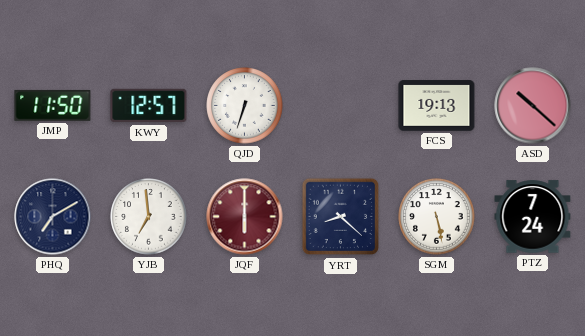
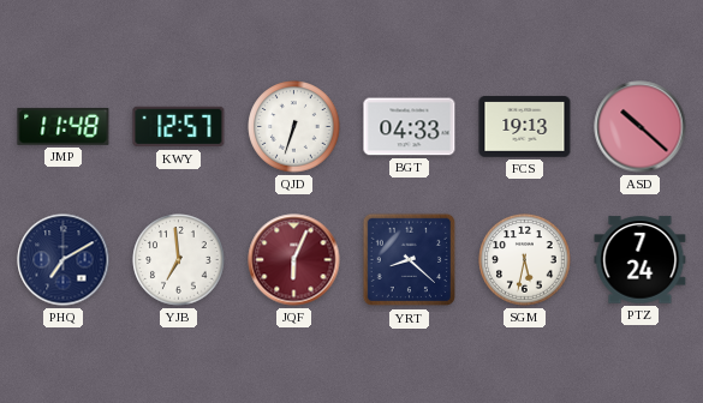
JMP: 11:50 -> 11:48 (64, 126)
BGT: none -> 04:33 (410, 127)
JQF: 6:00 -> 6:04 (294, 260)
SGM: 5:28 -> 5:32 (525, 260)
